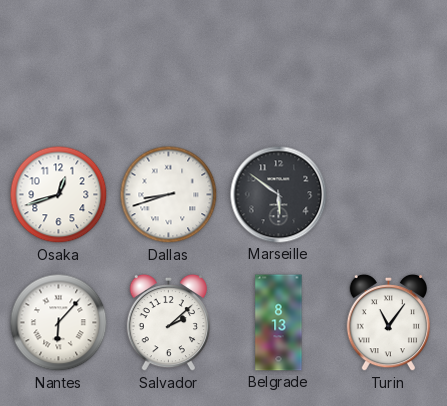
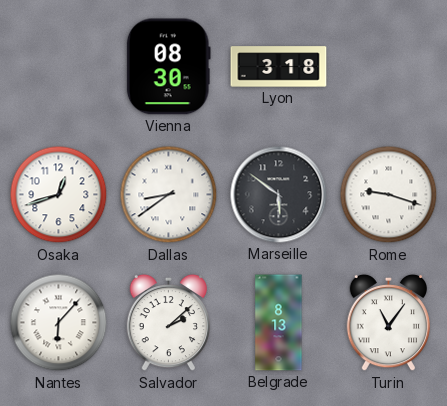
Vienna: none -> 08:30 (168, 67)
Lyon: none -> 3:18 (279, 67)
Dallas: 8:42 -> 8:39 (169, 195)
Rome: none -> 9:18 (389, 195)
